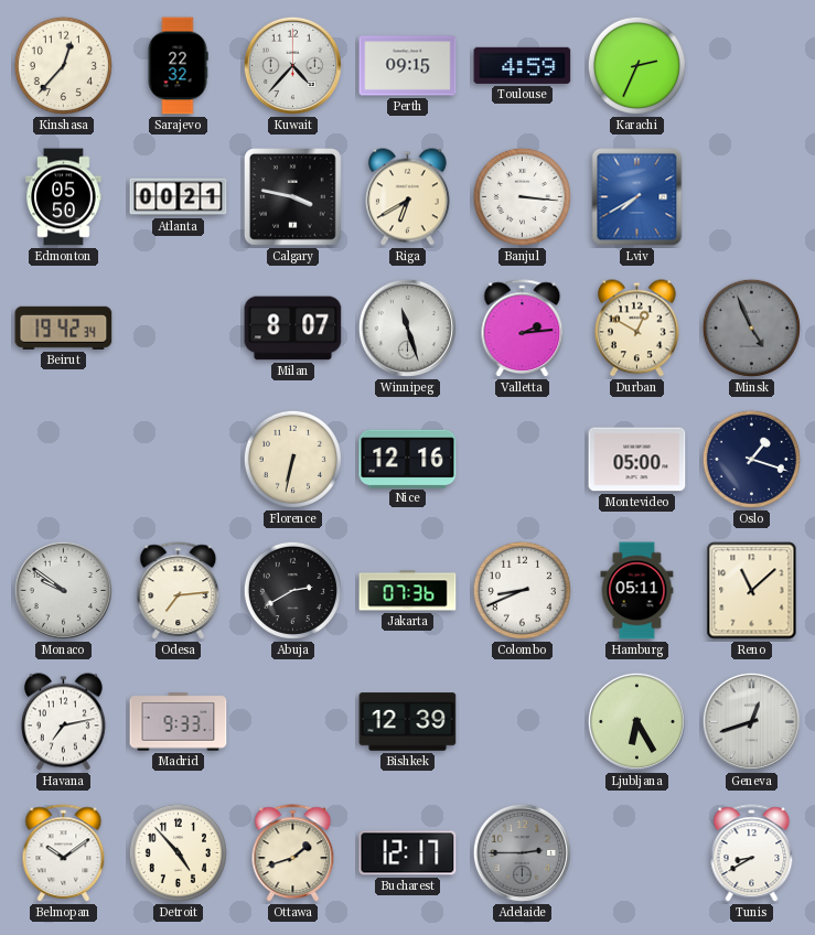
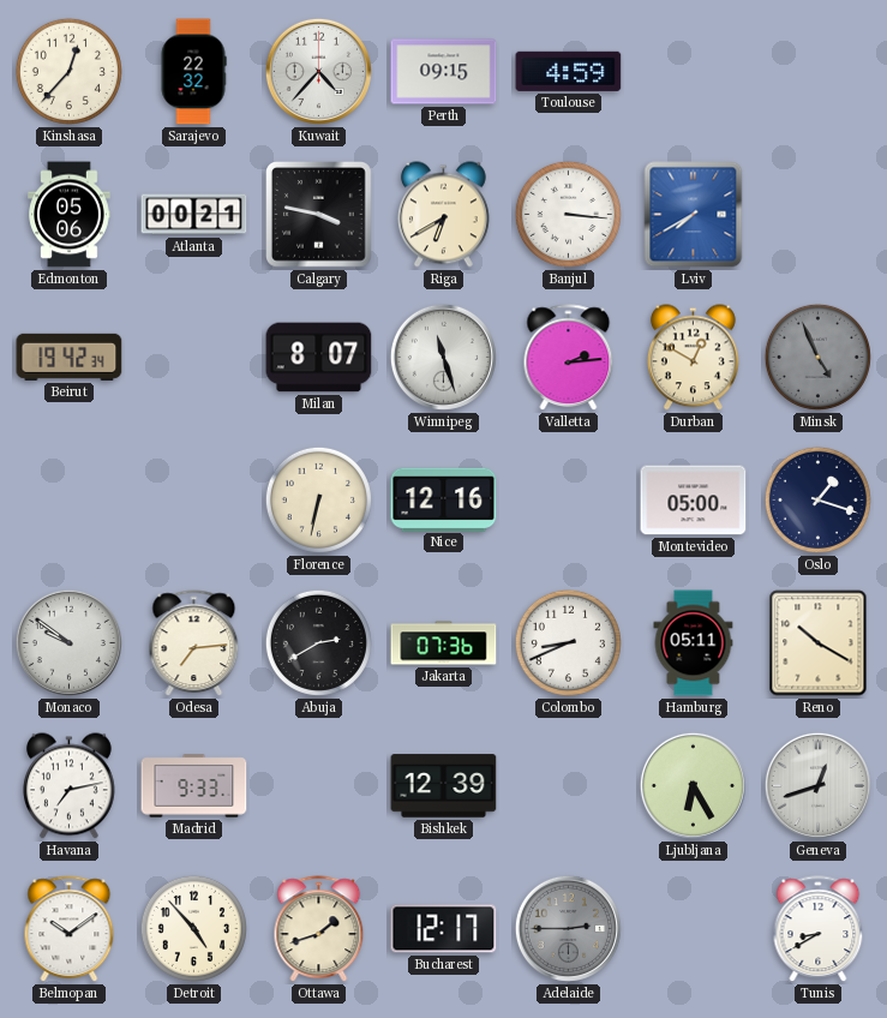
Karachi: 2:34 -> none (636, 65)
Edmonton: 05:50 -> 05:06 (70, 215)
Reno: 11:08 -> 10:20 (819, 643)
